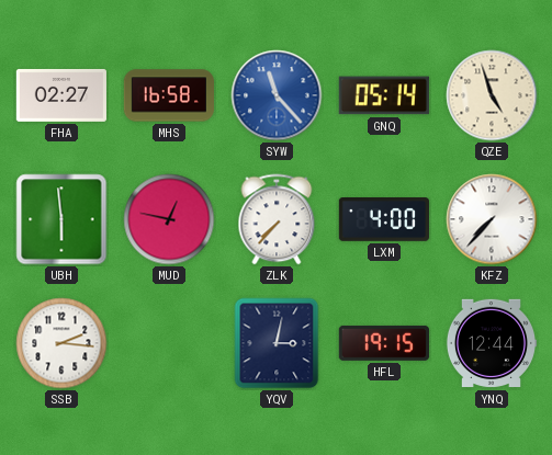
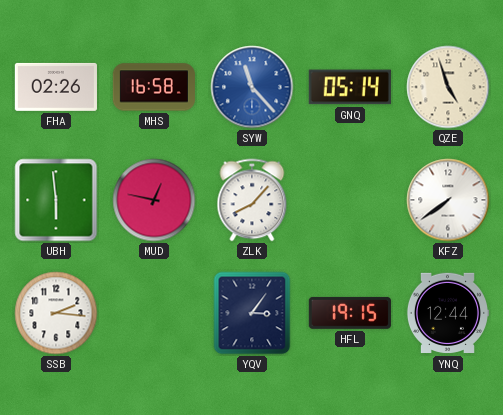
FHA: 02:27 -> 02:26 (56, 87)
ZLK: 7:37 -> 8:07 (252, 200)
LXM: 4:00 -> none (384, 220)
KFZ: 7:37 -> 7:39 (448, 200)
YQV: 3:02 -> 3:06 (252, 313)
